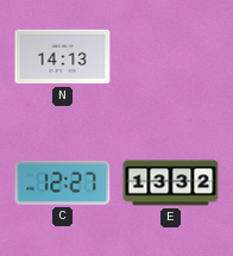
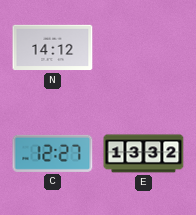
N: 14:13 -> 14:12 (53, 48)
